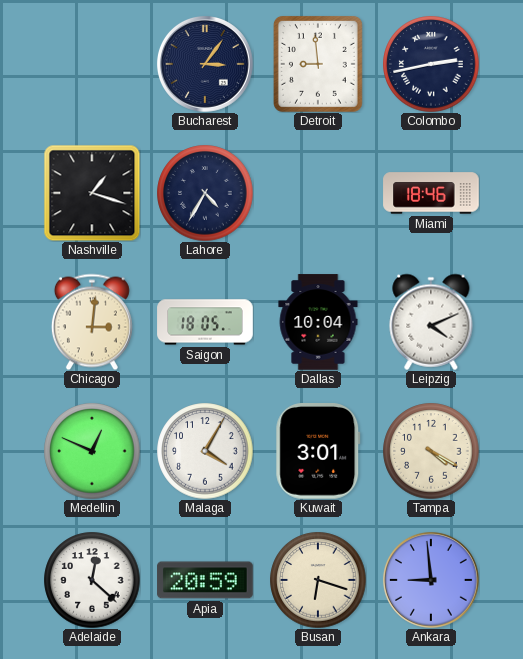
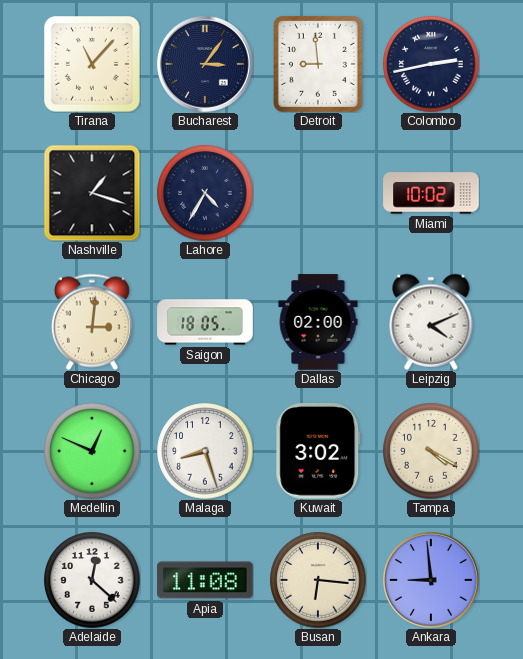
Tirana: none -> 11:07 (93, 65)
Miami: 18:46 -> 10:02 (431, 193)
Dallas: 10:04 -> 02:00 (318, 322)
Malaga: 4:05 -> 8:27 (205, 451)
Kuwait: 3:01 -> 3:02 (318, 452)
Apia: 20:59 -> 11:08 (205, 580)
Busan: 6:18 -> 6:16 (318, 580)
